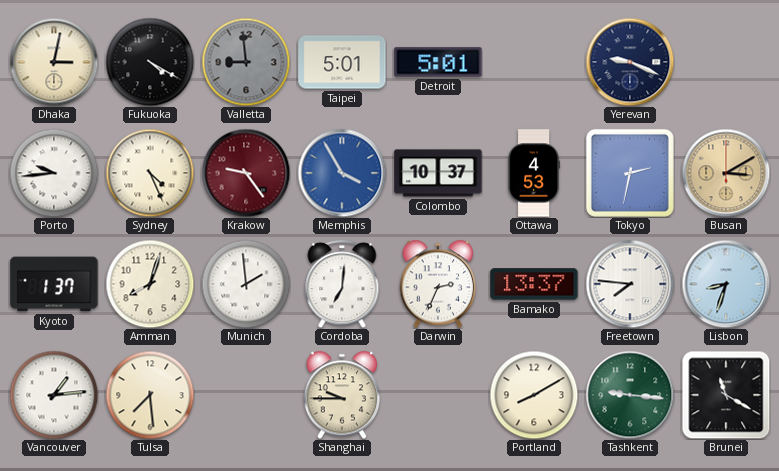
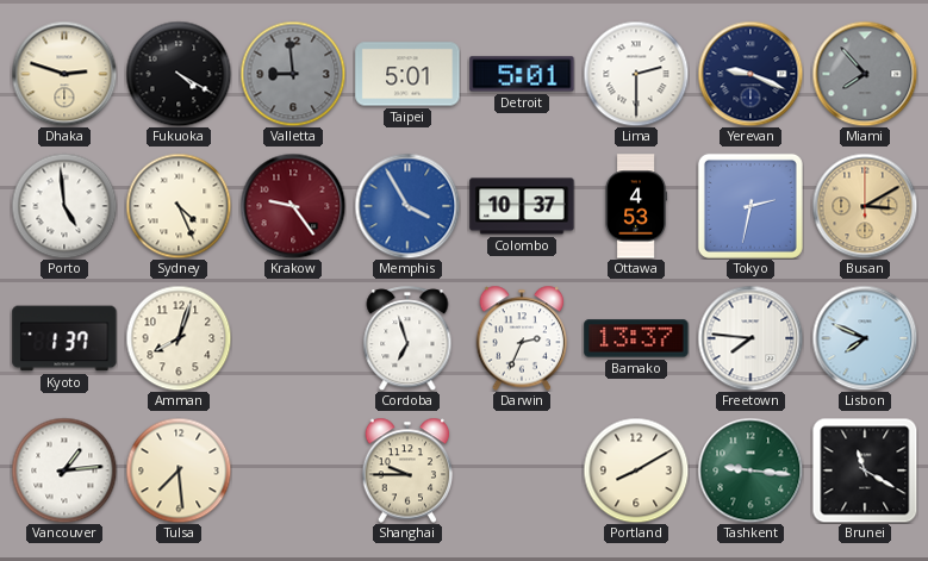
Dhaka: 3:02 -> 2:48 (64, 74)
Lima: none -> 2:30 (636, 74)
Miami: none -> 7:53 (865, 74)
Porto: 9:44 -> 4:59 (64, 206)
Munich: 1:59 -> none (246, 284)
Cordoba: 7:01 -> 6:57 (407, 338)
Lisbon: 8:33 -> 7:49 (865, 338)
